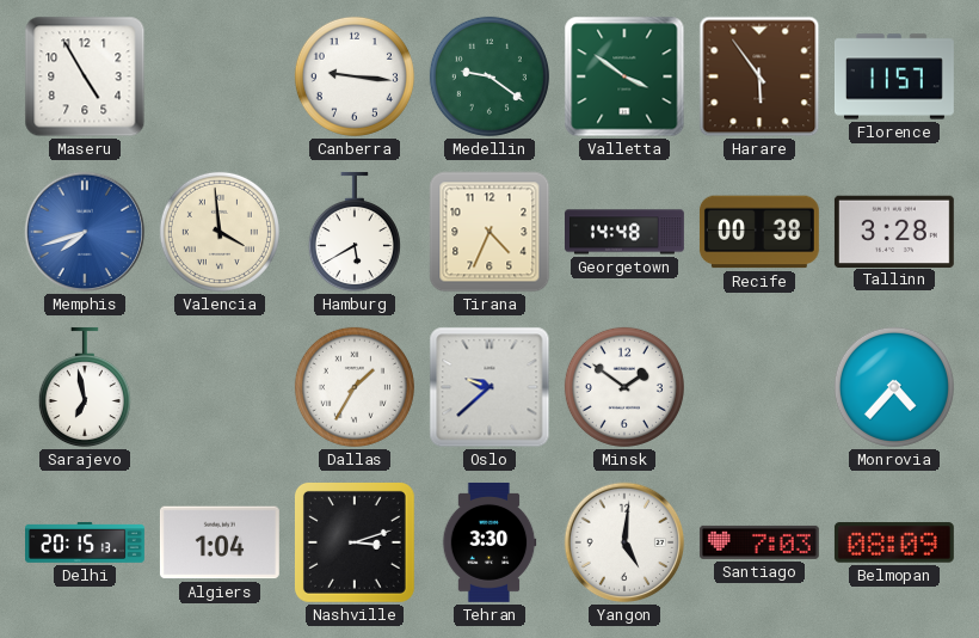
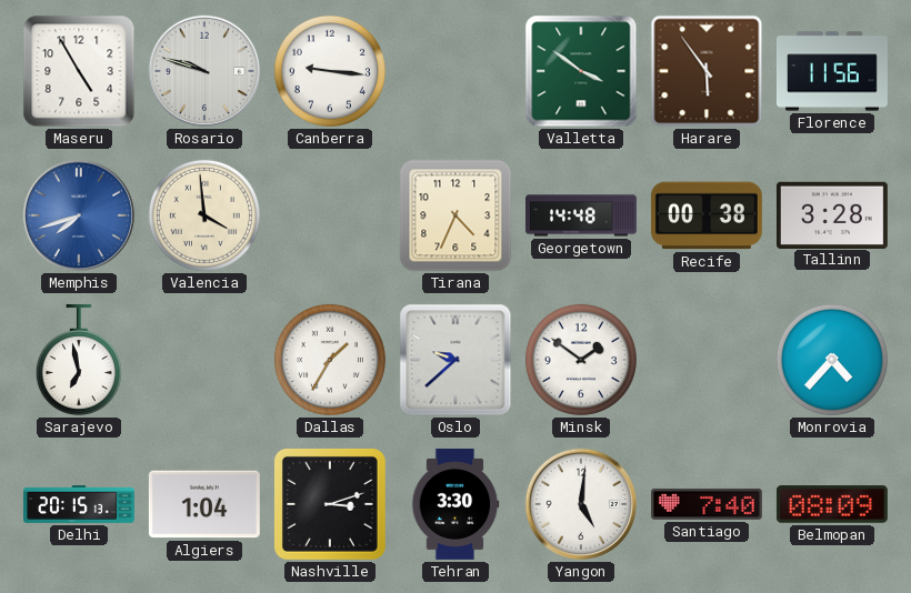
Rosario: none -> 9:48 (204, 71)
Medellin: 9:21 -> none (489, 76)
Florence: 11:57 -> 11:56 (833, 71)
Hamburg: 5:40 -> none (355, 232)
Santiago: 7:03 -> 7:40 (707, 504)
